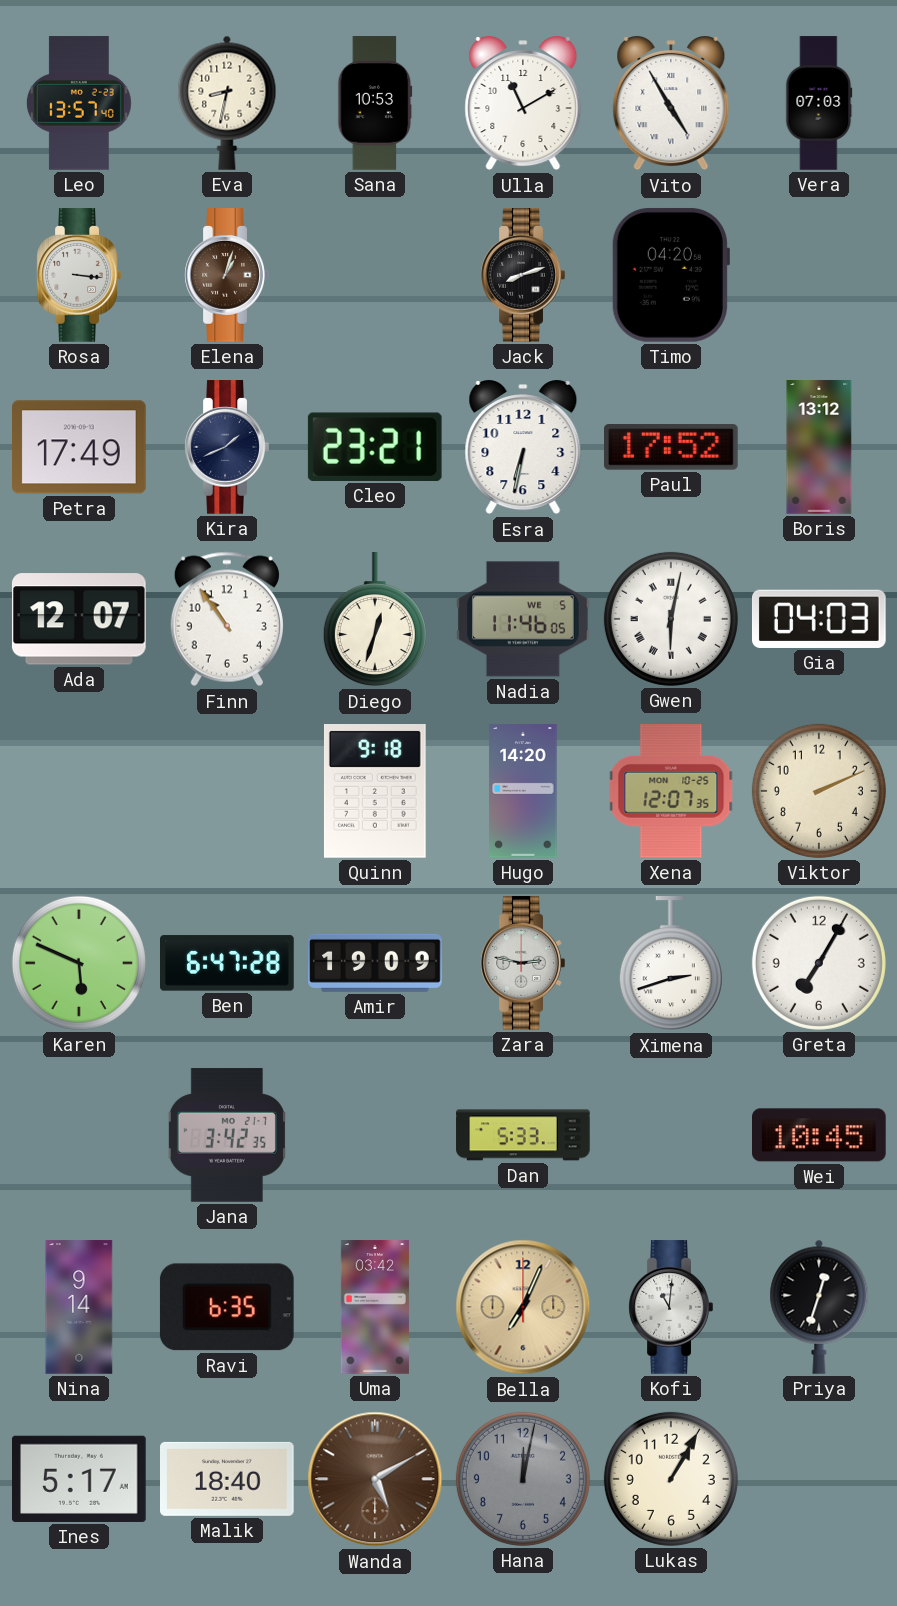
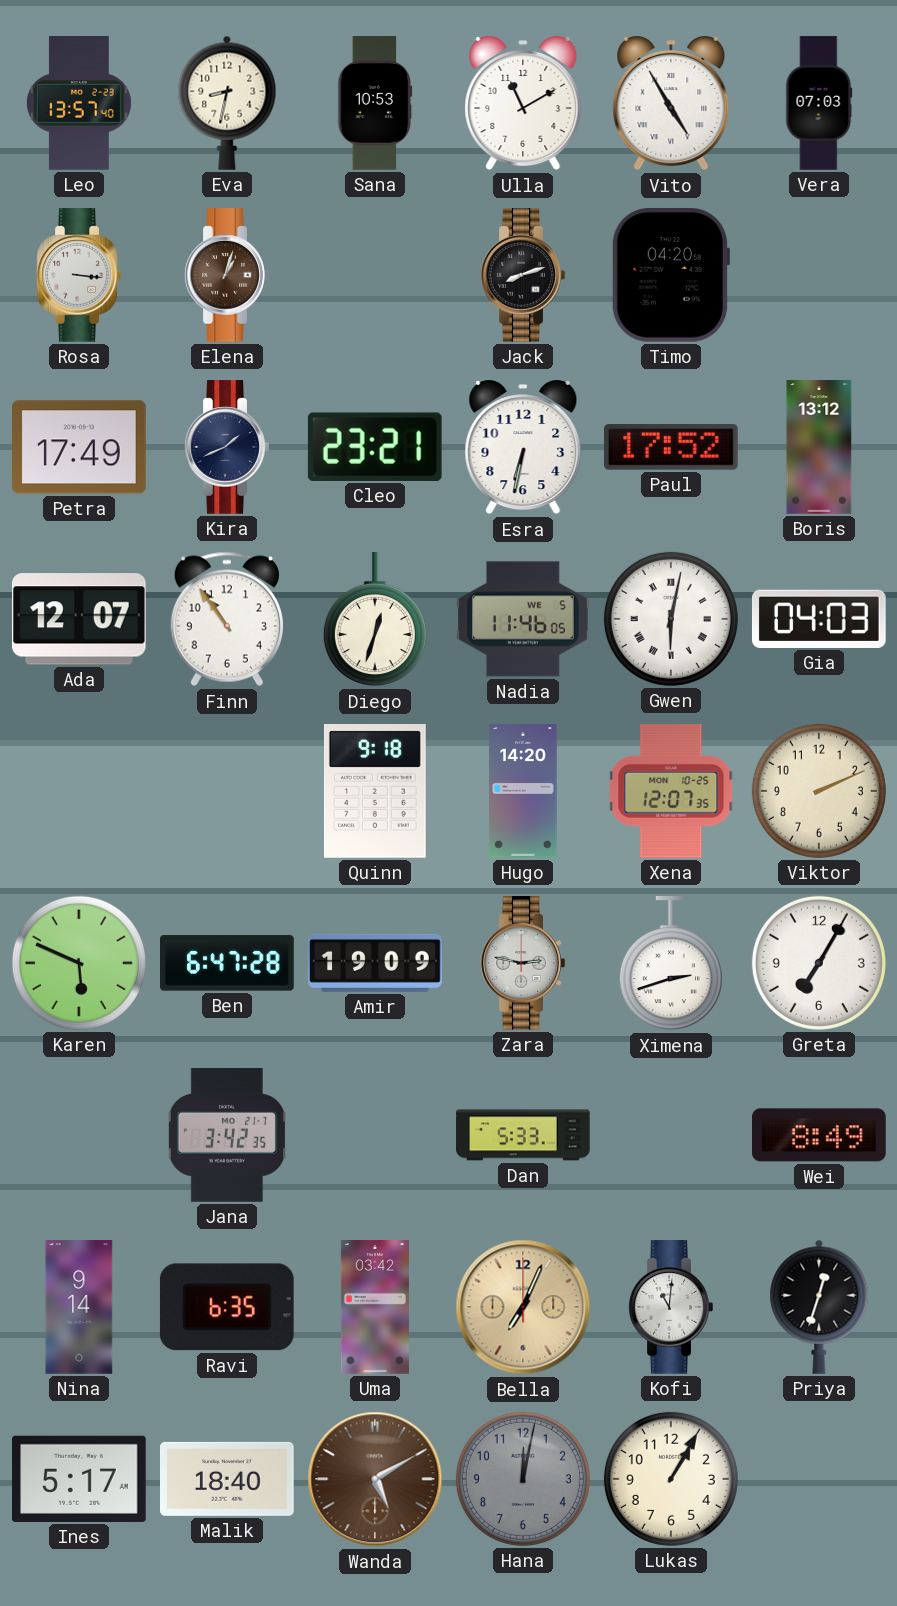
Wei: 10:45 -> 8:49 (820, 1135)
